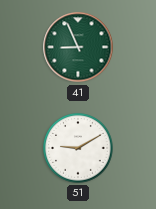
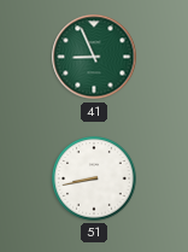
51: 9:10 -> 8:43 (94, 178)
